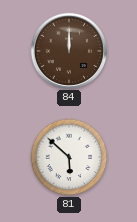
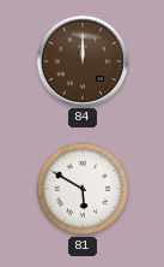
81: 5:52 -> 5:50 (83, 189)
